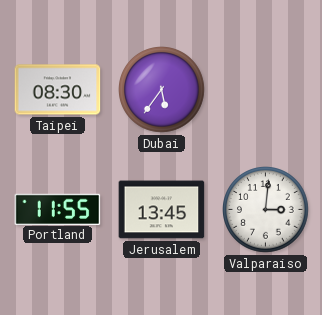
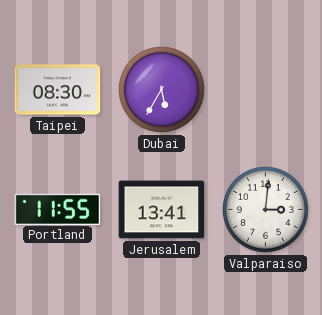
Dubai: 5:36 -> 5:35 (162, 90)
Jerusalem: 13:45 -> 13:41 (162, 210)
